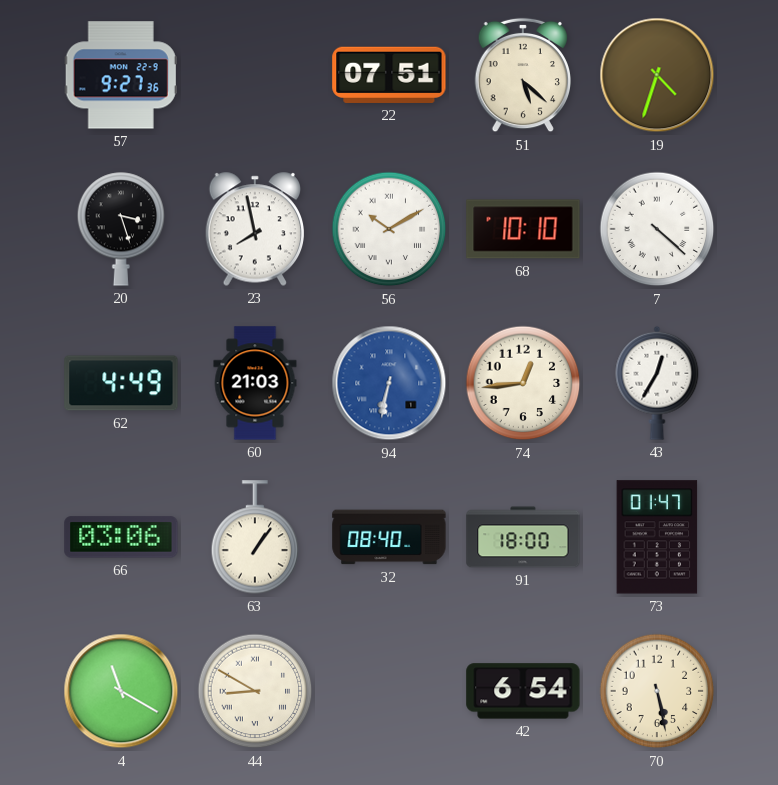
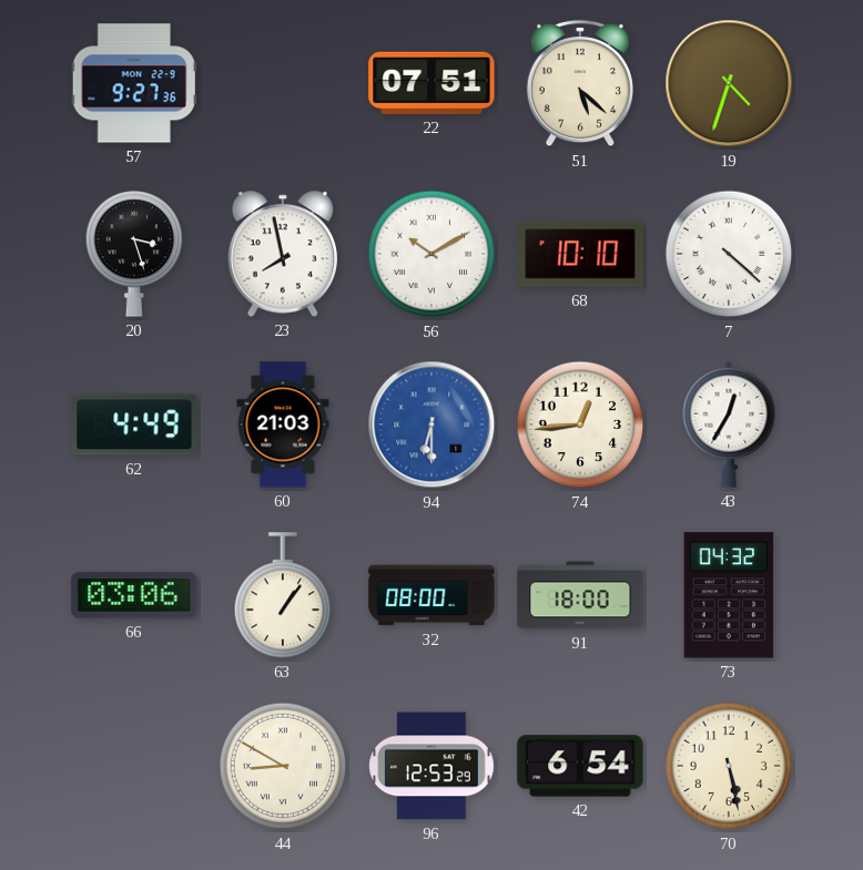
94: 6:32 -> 6:30 (431, 424)
32: 08:40 -> 08:00 (431, 595)
73: 01:47 -> 04:32 (729, 595)
4: 11:20 -> none (121, 691)
96: none -> 12:53 (433, 766)
